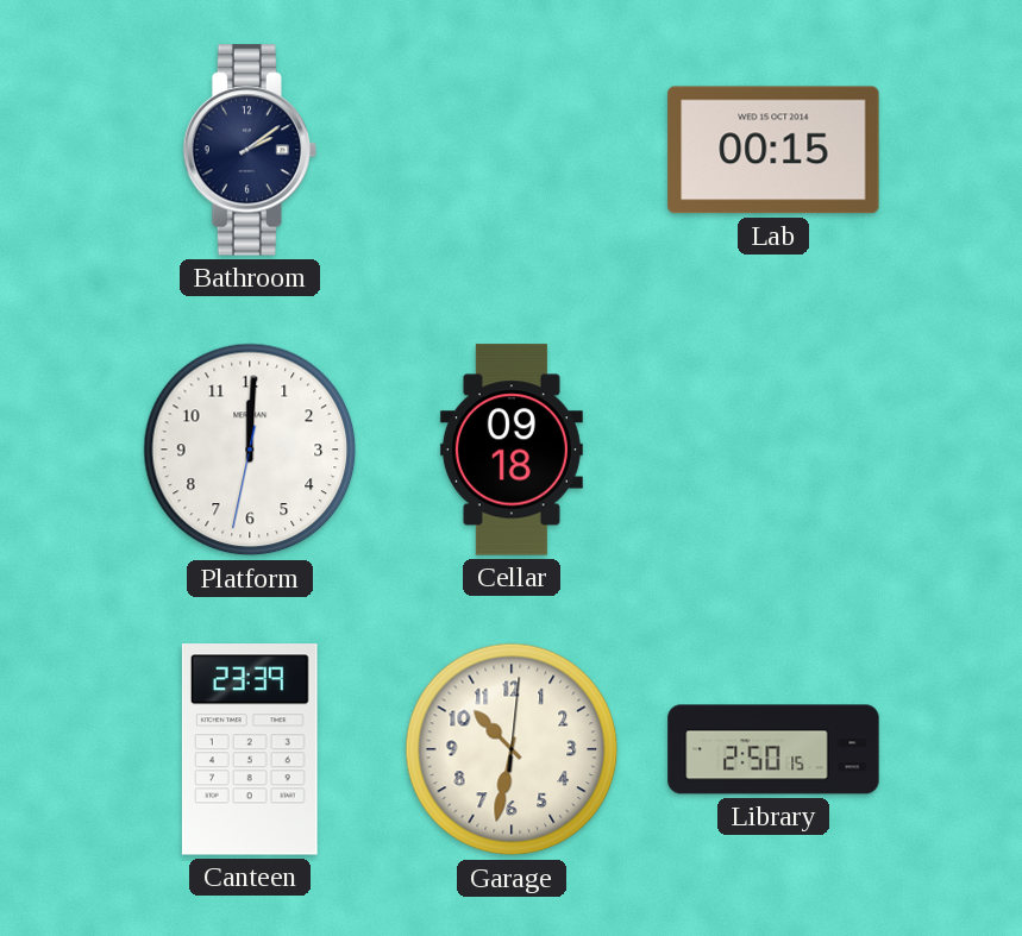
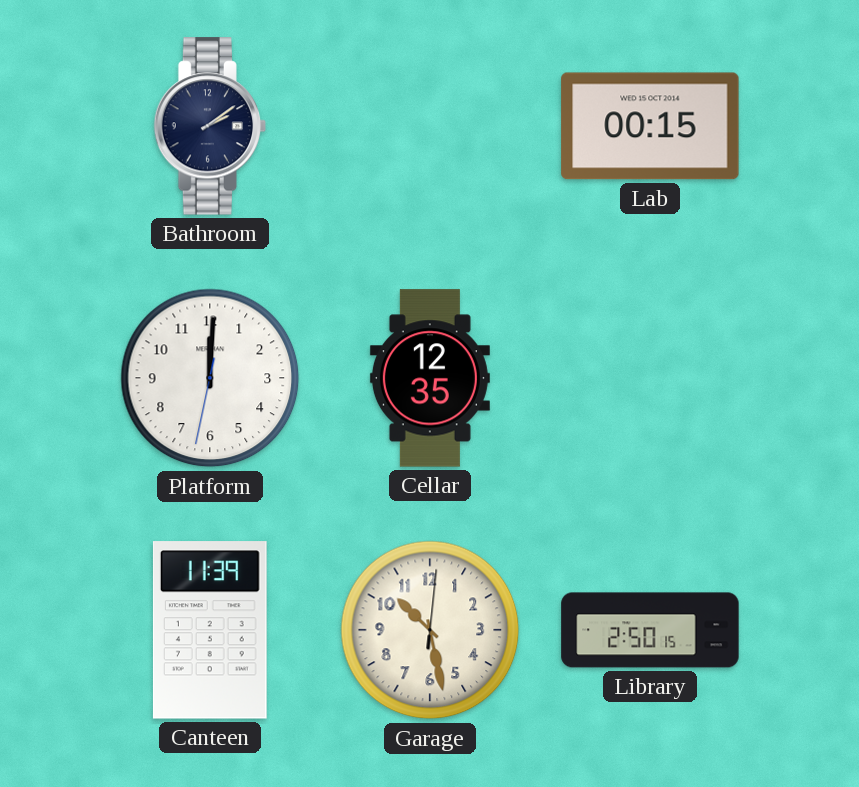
Cellar: 09:18 -> 12:35 (430, 378)
Canteen: 23:39 -> 11:39 (210, 630)
Garage: 10:32 -> 10:28 (430, 630)
